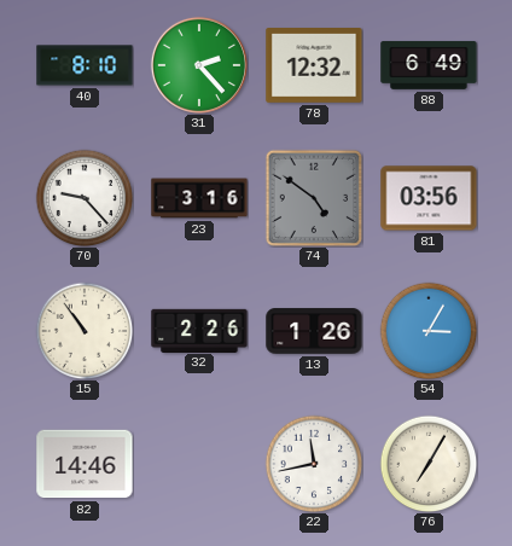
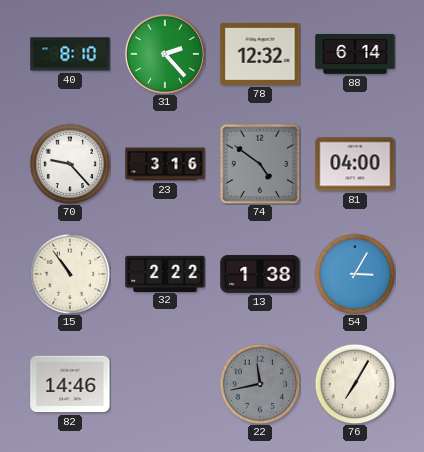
88: 6:49 -> 6:14 (355, 54)
81: 03:56 -> 04:00 (355, 164)
32: 2:26 -> 2:22 (165, 273)
13: 1:26 -> 1:38 (260, 274)
22 dial: white -> grey (260, 384)
